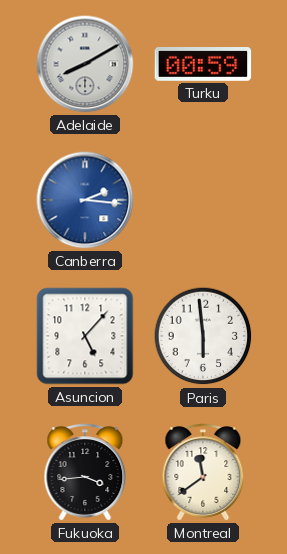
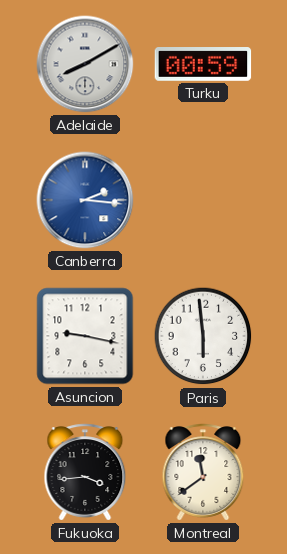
Asuncion: 5:07 -> 9:17 (85, 336)
